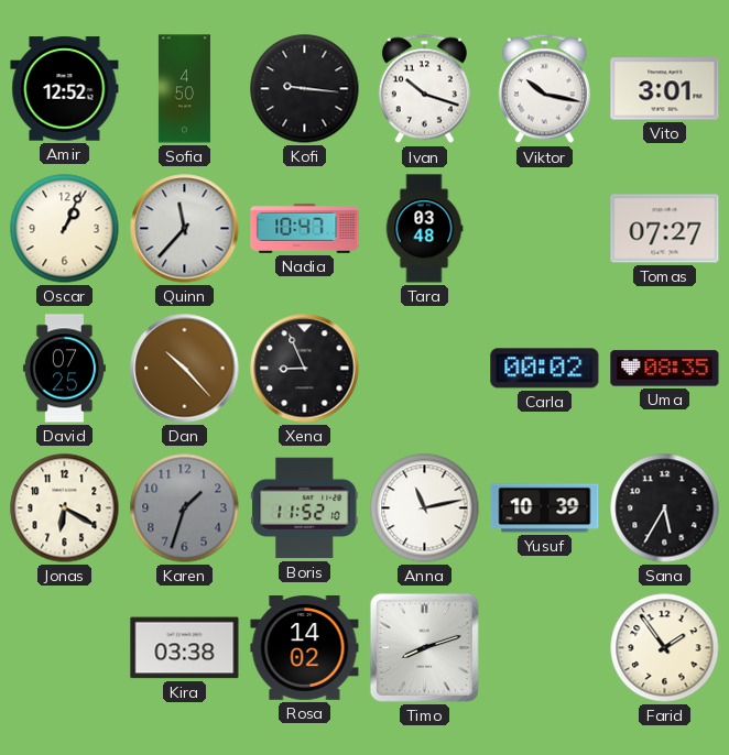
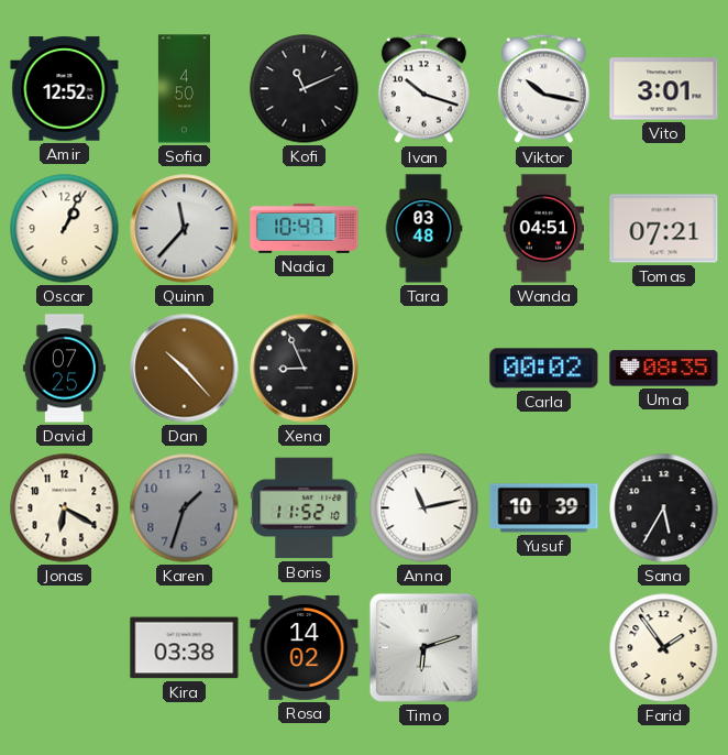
Kofi: 9:16 -> 11:11 (305, 89)
Wanda: none -> 04:51 (544, 229)
Tomas: 07:27 -> 07:21 (664, 229)
Timo: 8:12 -> 6:12 (423, 647)
